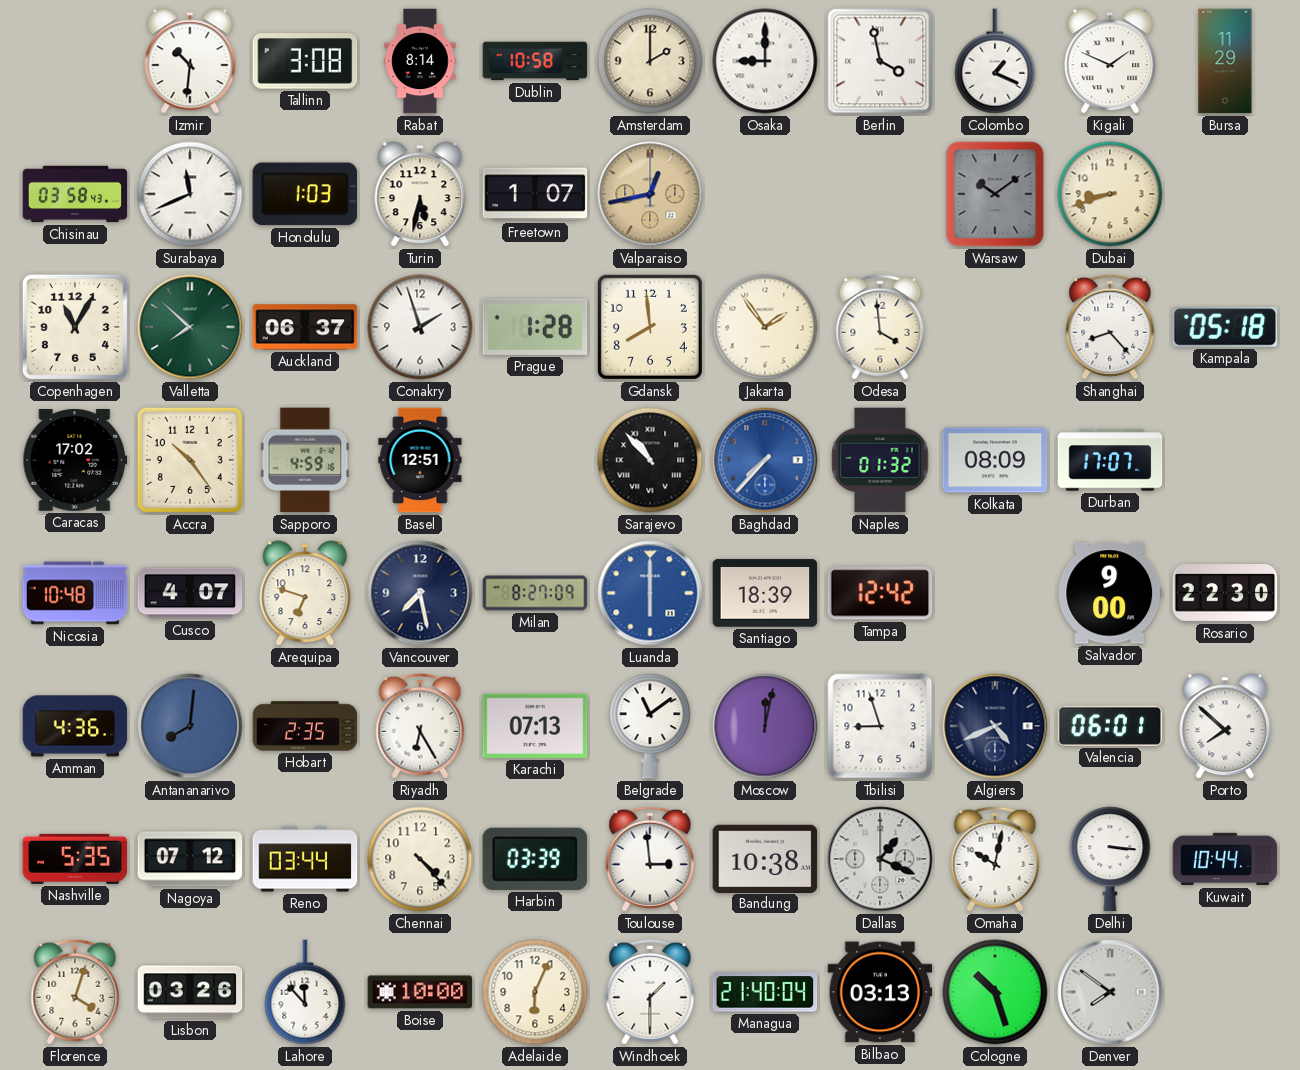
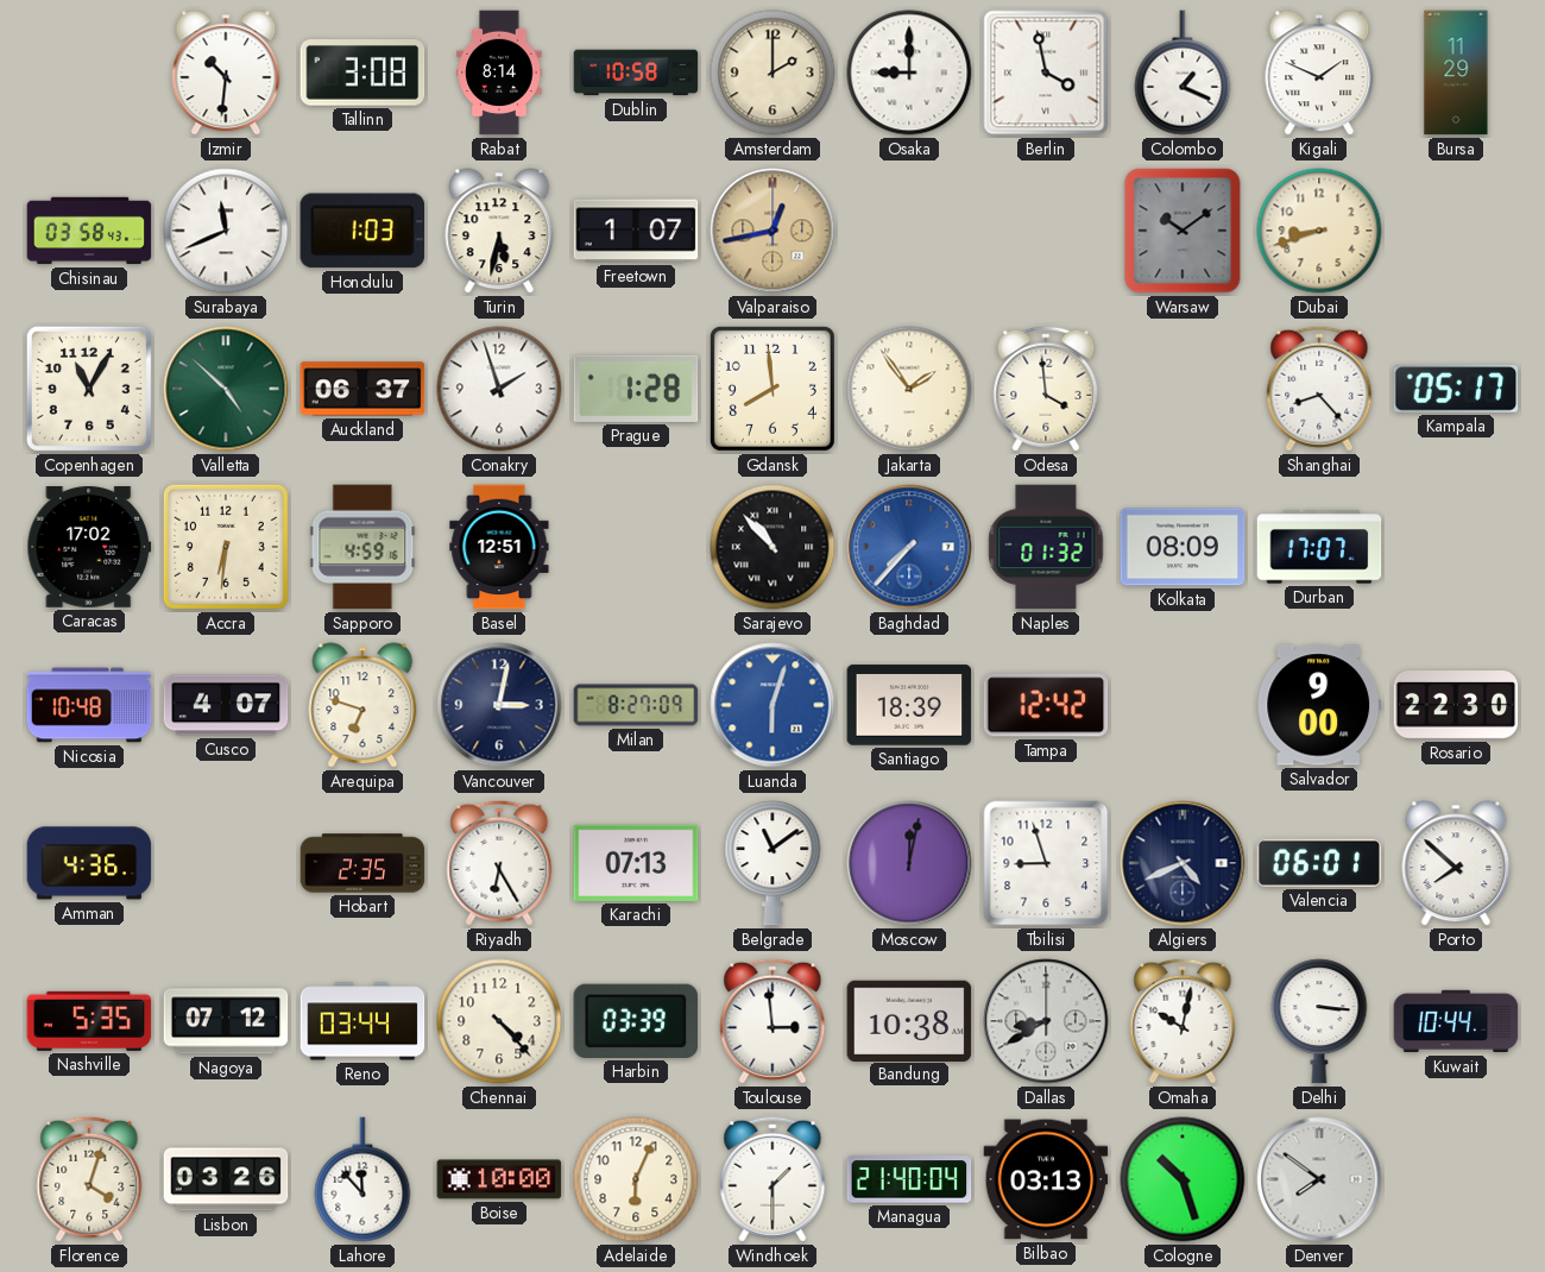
Valletta: 7:52 -> 4:52 (226, 389)
Kampala: 05:18 -> 05:17 (1456, 389)
Accra: 10:24 -> 6:31 (226, 547)
Vancouver: 7:28 -> 3:02 (499, 705)
Luanda: 6:00 -> 6:03 (772, 705)
Antananarivo: 8:01 -> none (190, 726)
Dallas: 1:19 -> 8:40 (1046, 1021)
